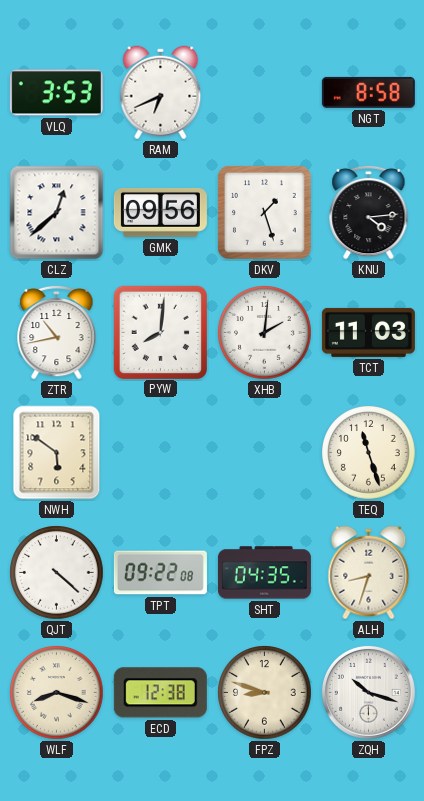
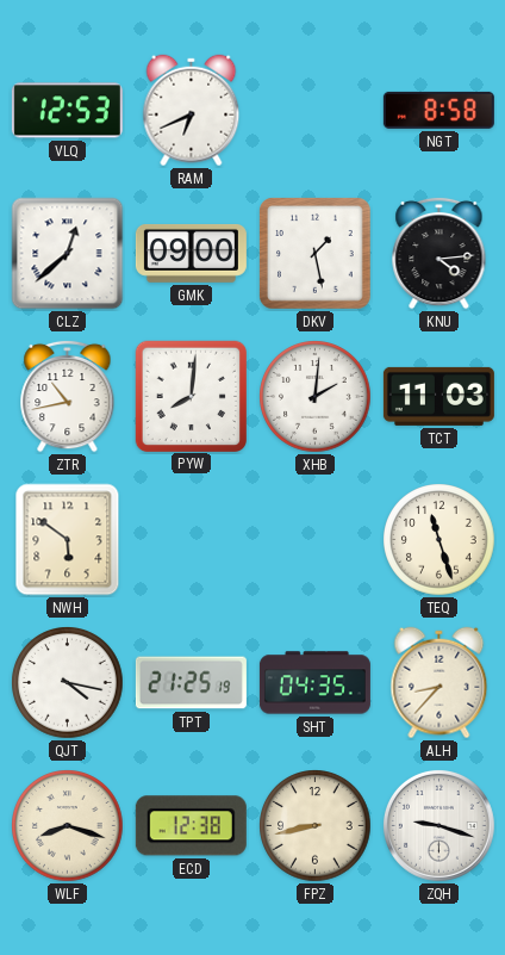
VLQ: 3:53 -> 12:53 (67, 111)
GMK: 09:56 -> 09:00 (191, 253)
DKV: 1:27 -> 1:28 (316, 254)
QJT: 4:22 -> 4:17 (68, 683)
TPT: 09:22 -> 21:25 (191, 683)
ALH: 8:33 -> 8:37 (439, 683)
FPZ: 8:48 -> 8:43 (316, 826)
ZQH: 10:18 -> 9:18 (438, 825)
